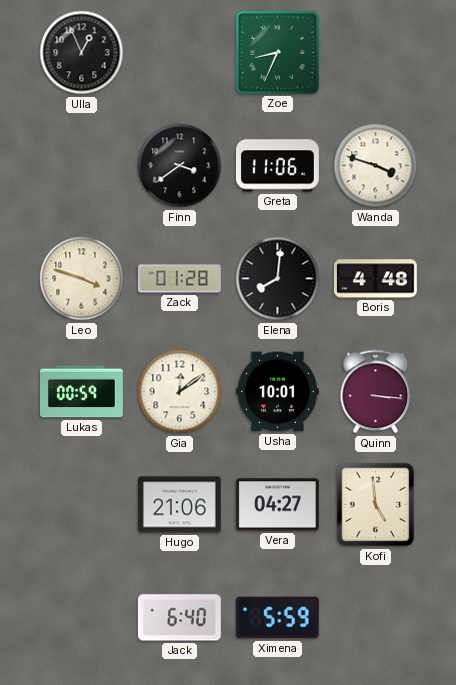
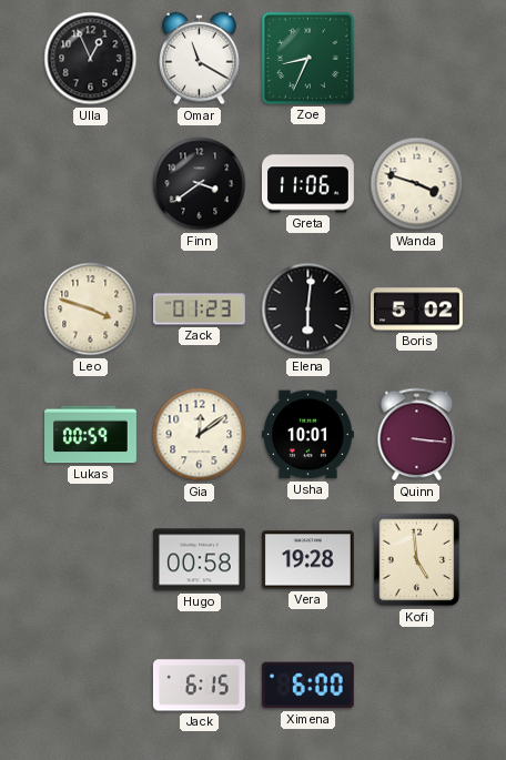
Omar: none -> 11:20 (200, 59)
Zack: 01:28 -> 01:23 (200, 310)
Elena: 8:01 -> 6:01 (308, 310)
Boris: 4:48 -> 5:02 (416, 310)
Hugo: 21:06 -> 00:58 (199, 560)
Vera: 04:27 -> 19:28 (307, 560)
Jack: 6:40 -> 6:15 (199, 686)
Ximena: 5:59 -> 6:00 (307, 686)
